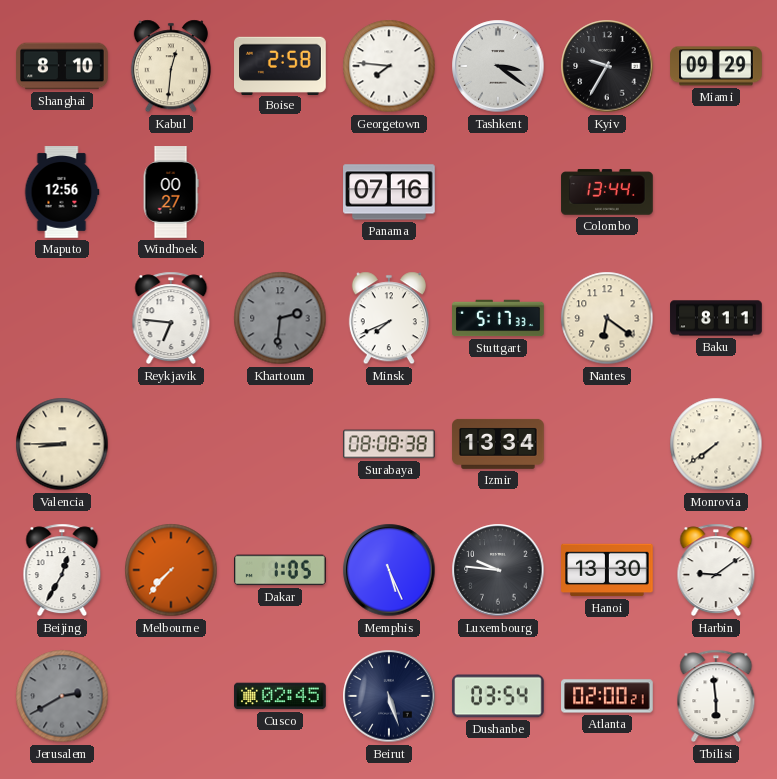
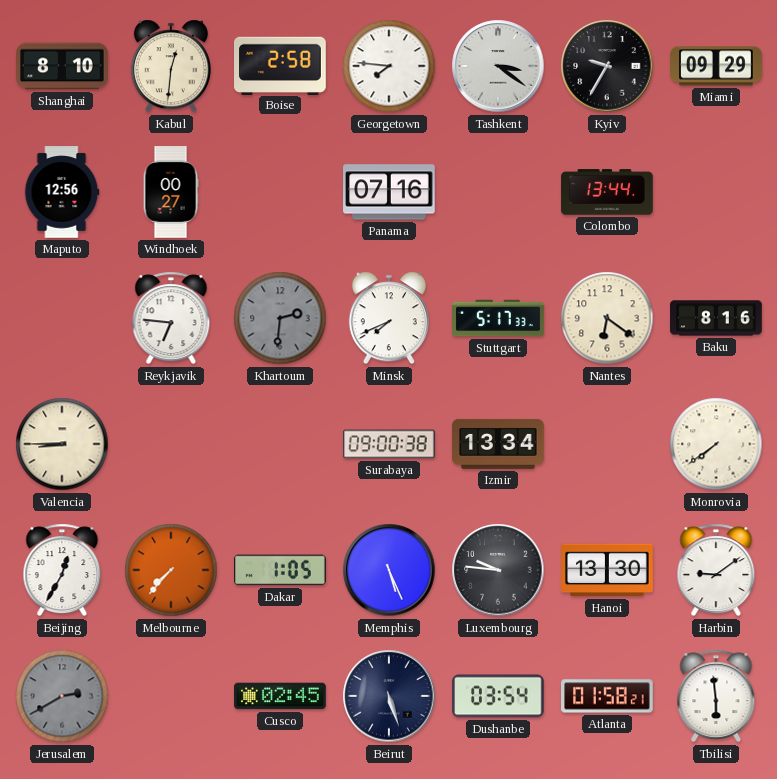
Baku: 8:11 -> 8:16 (716, 318)
Surabaya: 08:08 -> 09:00 (389, 444)
Atlanta: 02:00 -> 01:58 (607, 696)
